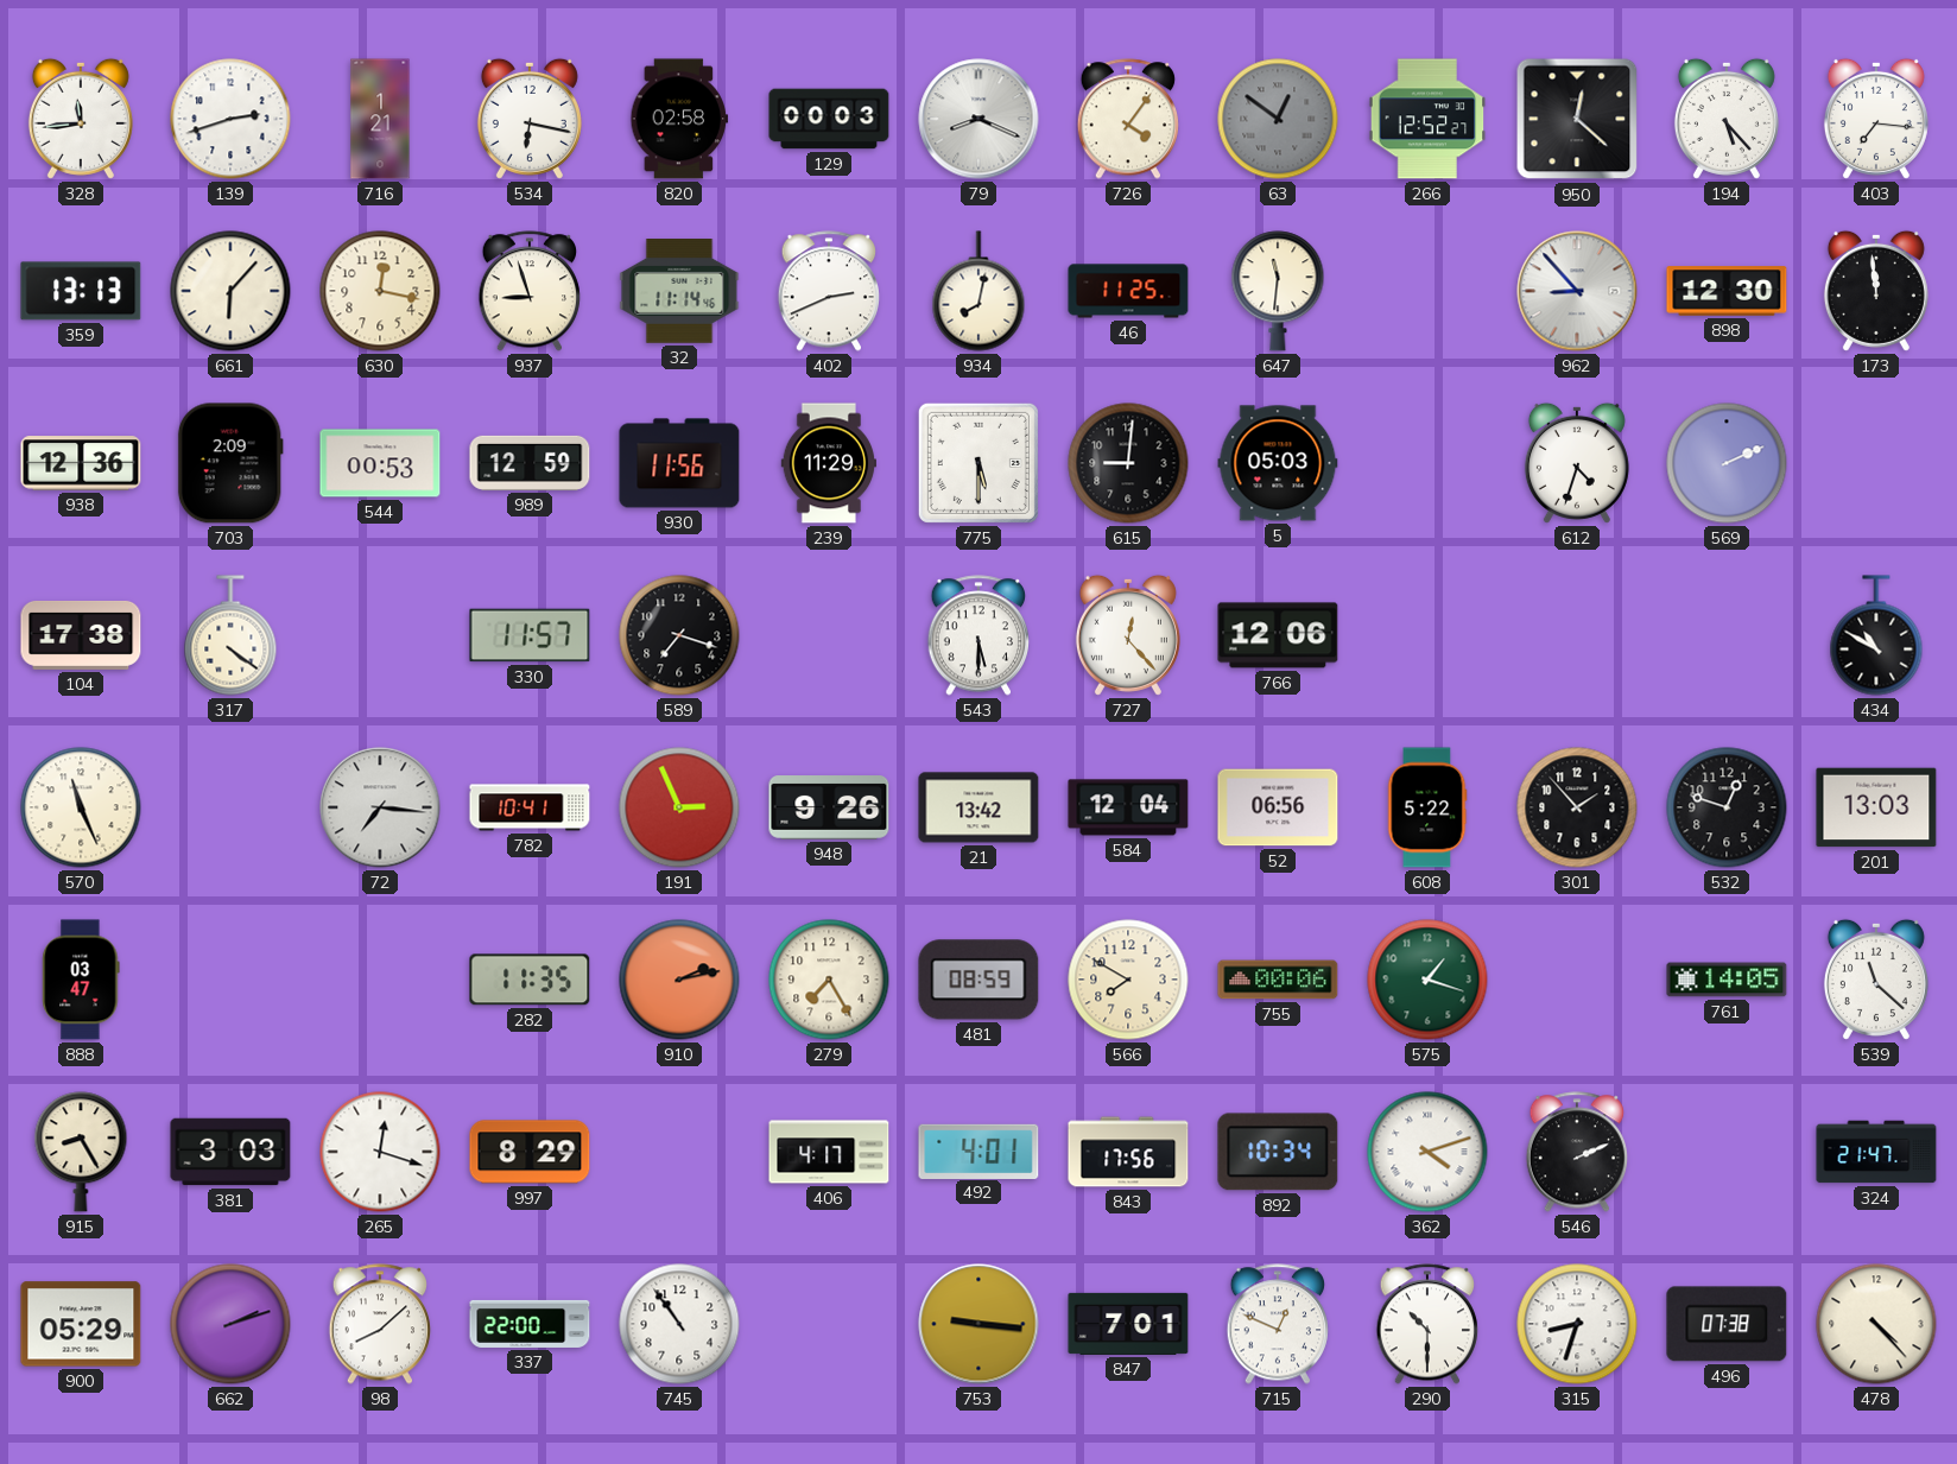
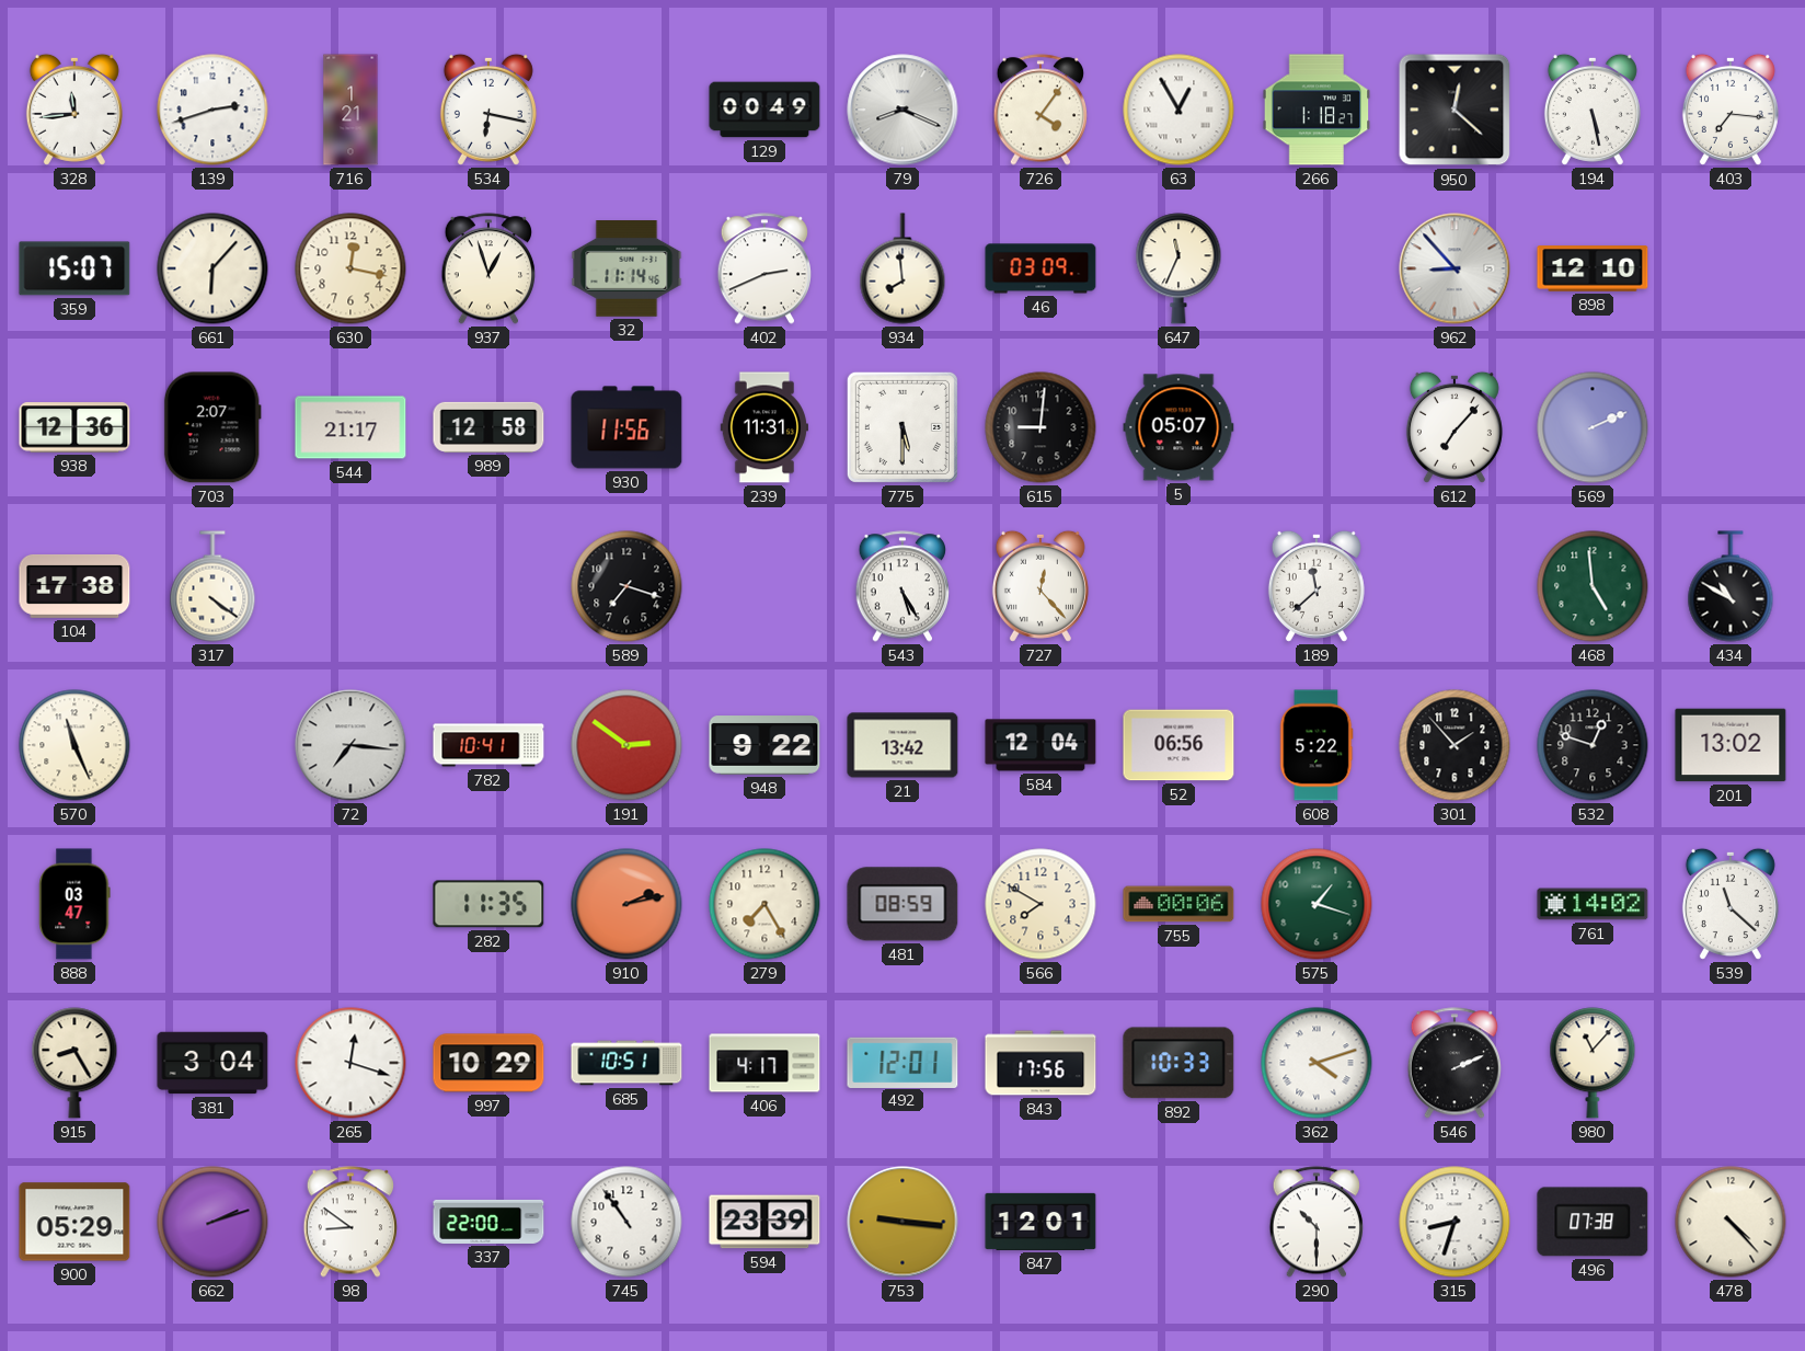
820: 02:58 -> none (679, 119)
129: 00:03 -> 00:49 (764, 110)
63: 12:51 -> 12:55 (1179, 110)
63 dial: grey -> white (1179, 110)
266: 12:52 -> 1:18 (1317, 110)
194: 5:23 -> 5:28 (1593, 110)
359: 13:13 -> 15:07 (74, 268)
937: 8:57 -> 12:57 (488, 268)
934: 8:02 -> 7:59 (902, 268)
46: 11:25 -> 03:09 (1041, 268)
647: 11:31 -> 11:34 (1179, 268)
898: 12:30 -> 12:10 (1593, 268)
173: 11:59 -> none (1876, 291)
703: 2:09 -> 2:07 (212, 427)
544: 00:53 -> 21:17 (350, 427)
989: 12:59 -> 12:58 (488, 427)
239: 11:29 -> 11:31 (764, 427)
5: 05:03 -> 05:07 (1179, 427)
612: 4:33 -> 7:07 (1455, 427)
330: 11:57 -> none (530, 635)
543: 5:30 -> 5:25 (902, 586)
766: 12:06 -> none (1278, 635)
189: none -> 11:38 (1317, 586)
468: none -> 4:59 (1593, 586)
191: 2:56 -> 2:51 (626, 745)
948: 9:26 -> 9:22 (764, 745)
201: 13:03 -> 13:02 (1731, 745)
761: 14:05 -> 14:02 (1593, 904)
381: 3:03 -> 3:04 (212, 1063)
997: 8:29 -> 10:29 (488, 1063)
685: none -> 10:51 (626, 1063)
492: 4:01 -> 12:01 (902, 1062)
892: 10:34 -> 10:33 (1179, 1063)
980: none -> 11:07 (1593, 1063)
324: 21:47 -> none (1876, 1152)
98: 8:08 -> 8:51 (350, 1222)
594: none -> 23:39 (764, 1222)
847: 7:01 -> 12:01 (1041, 1222)
715: 12:49 -> none (1278, 1324)
